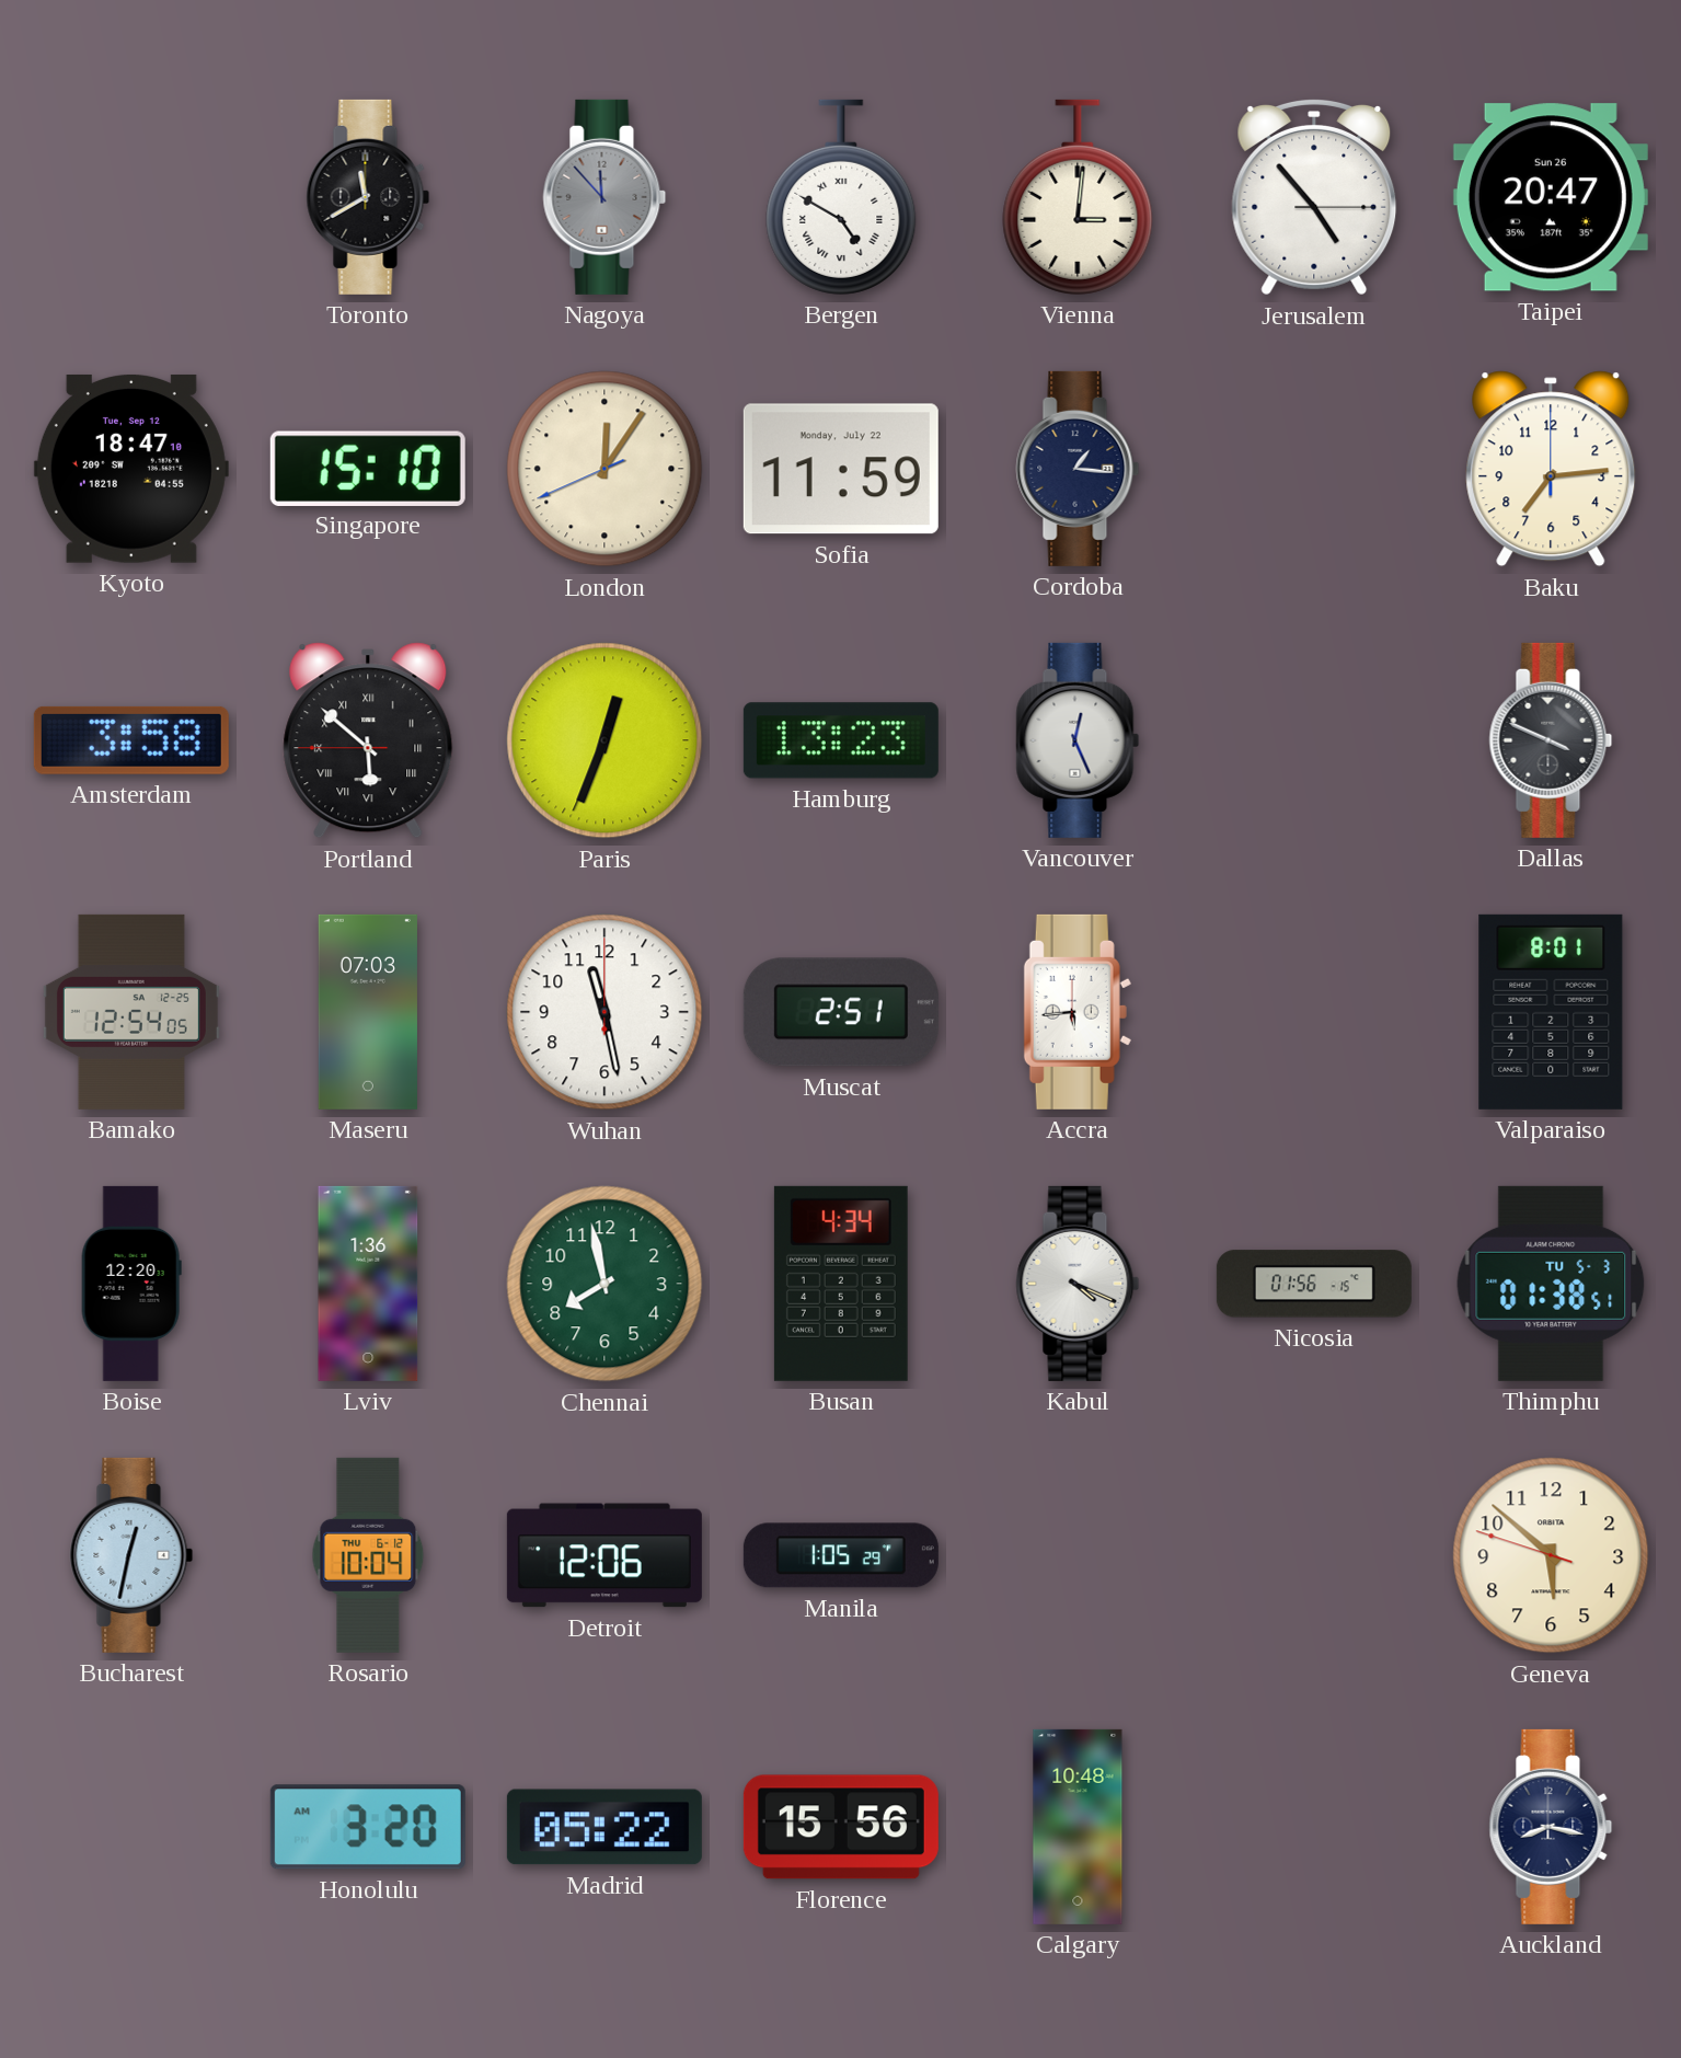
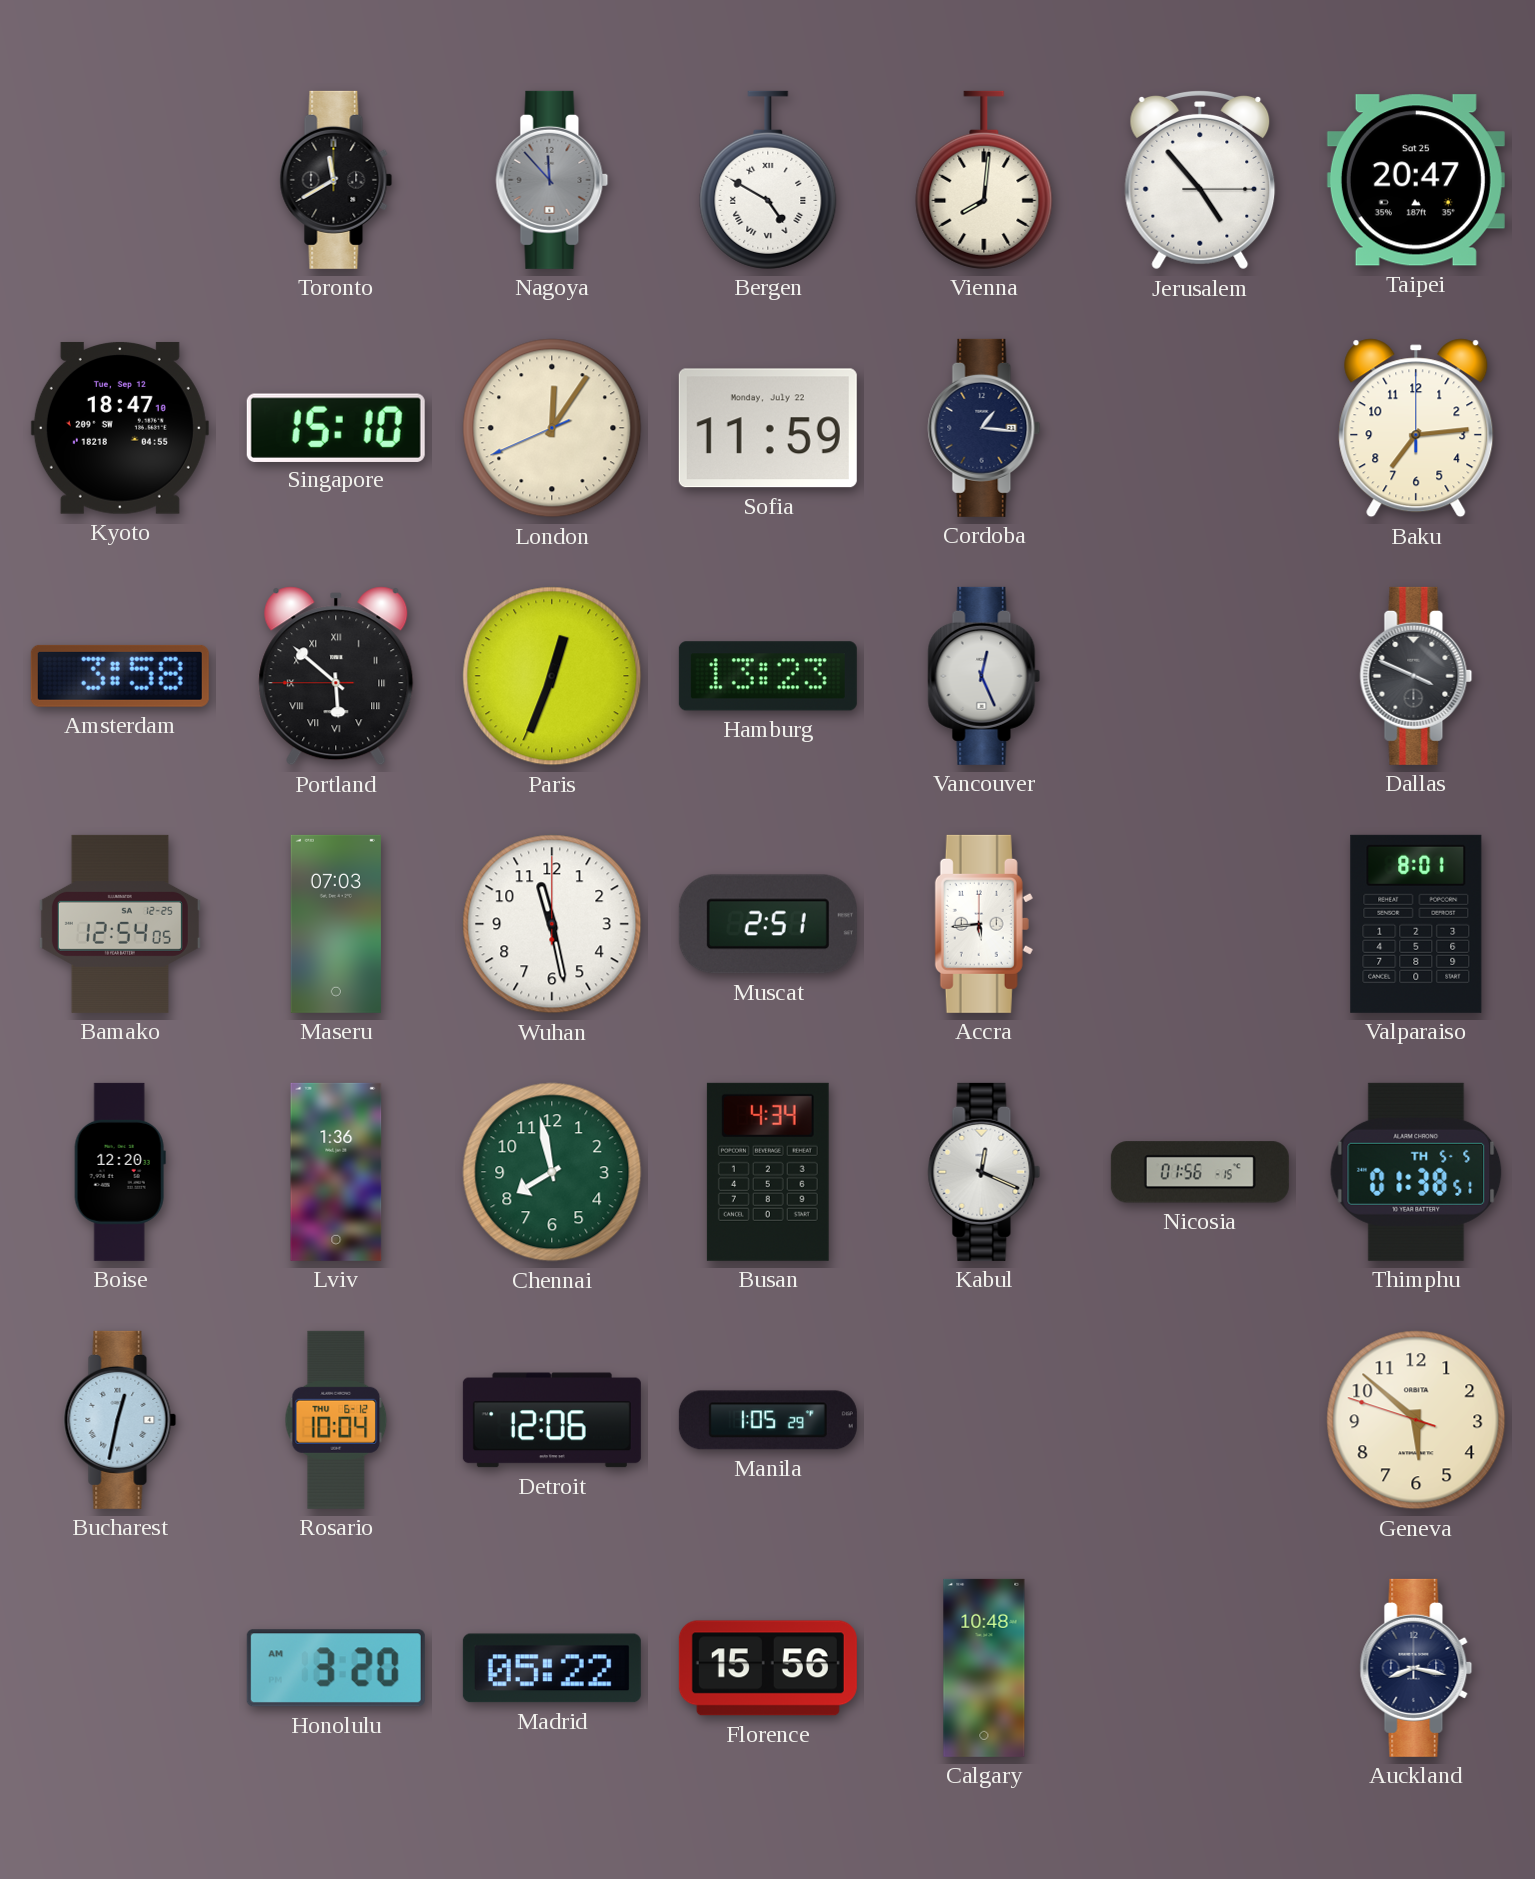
Vienna: 3:01 -> 8:01 (984, 180)
Taipei date: Sun 26 -> Sat 25 (1416, 180)
Kabul: 4:19 -> 12:19 (984, 1172)
Thimphu date: TU 5-3 -> TH 5-5 (1416, 1172)
